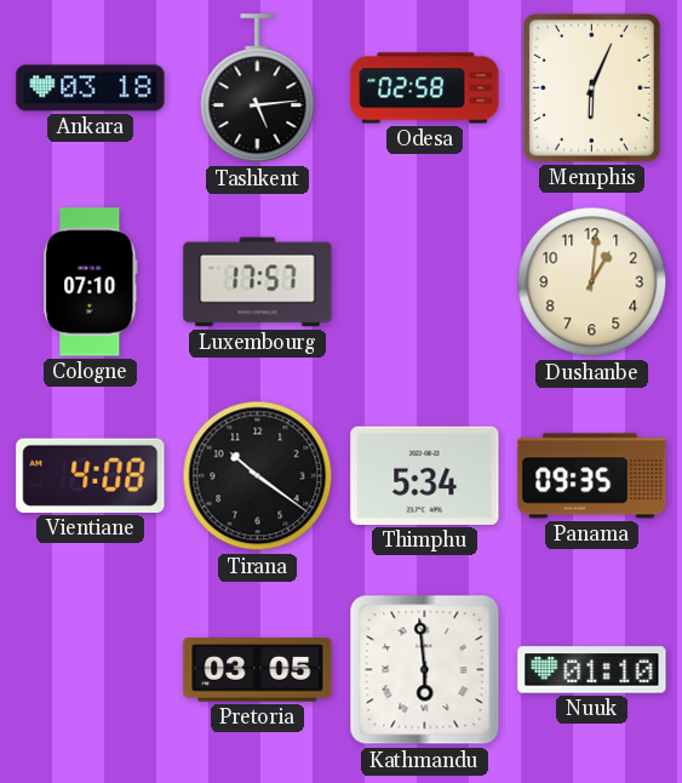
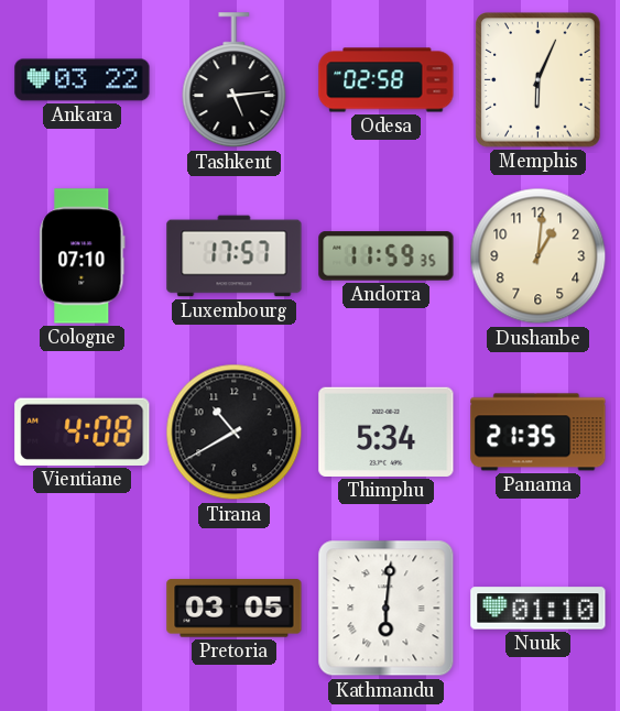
Ankara: 03:18 -> 03:22 (83, 80)
Andorra: none -> 11:59 (387, 256)
Tirana: 10:21 -> 10:40 (235, 433)
Panama: 09:35 -> 21:35 (539, 433)
Kathmandu: 5:59 -> 6:01 (387, 609)
